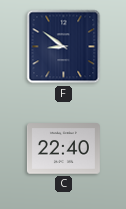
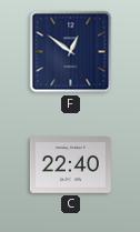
F: 8:51 -> 12:51 (71, 52)
